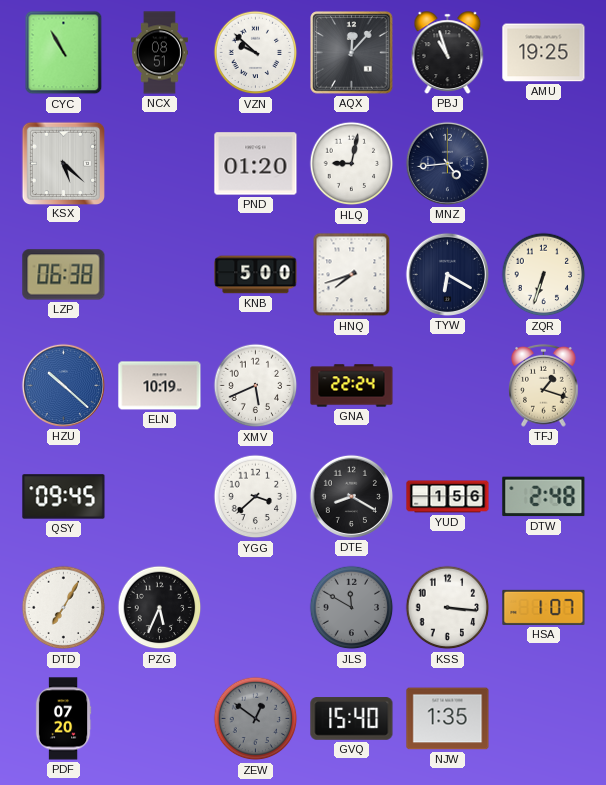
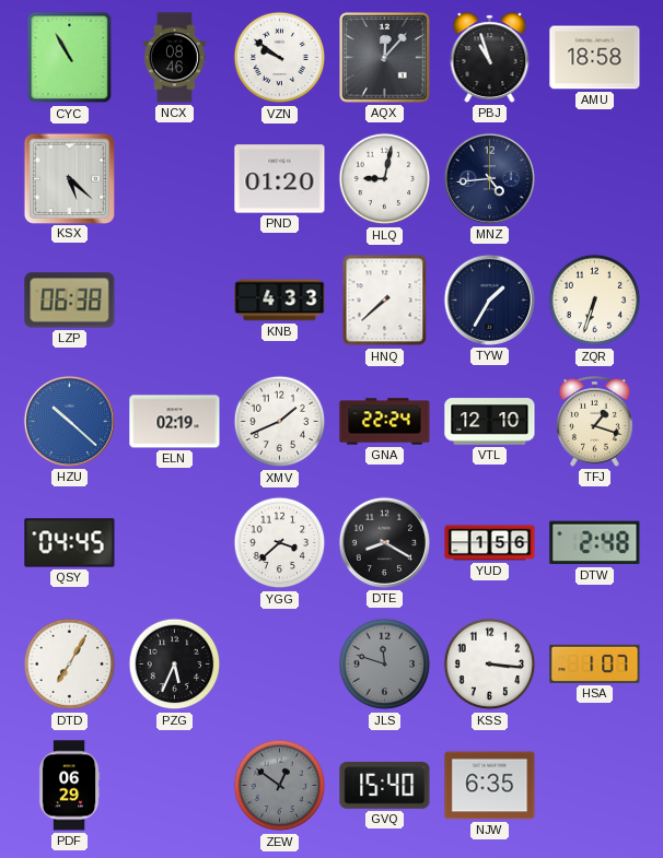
NCX: 08:51 -> 08:46 (175, 58)
VZN: 9:52 -> 9:51 (280, 58)
AMU: 19:25 -> 18:58 (595, 58)
KNB: 5:00 -> 4:33 (280, 301)
HNQ: 7:42 -> 7:38 (385, 301)
TYW: 6:20 -> 1:35 (489, 299)
ELN: 10:19 -> 02:19 (175, 422)
XMV: 5:41 -> 1:41 (280, 422)
VTL: none -> 12:10 (490, 422)
QSY: 09:45 -> 04:45 (70, 543)
JLS: 11:50 -> 11:48 (385, 665)
PDF: 07:20 -> 06:29 (69, 786)
NJW: 1:35 -> 6:35 (490, 786)
